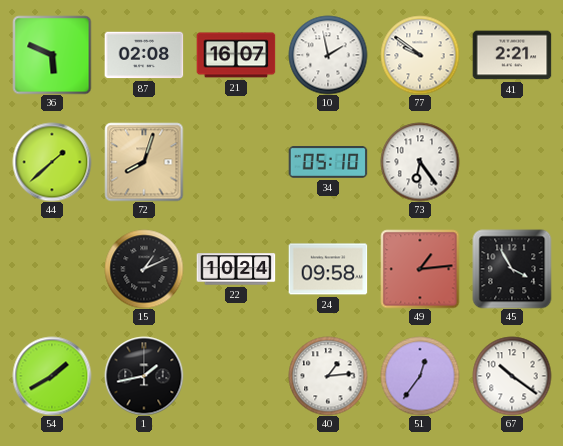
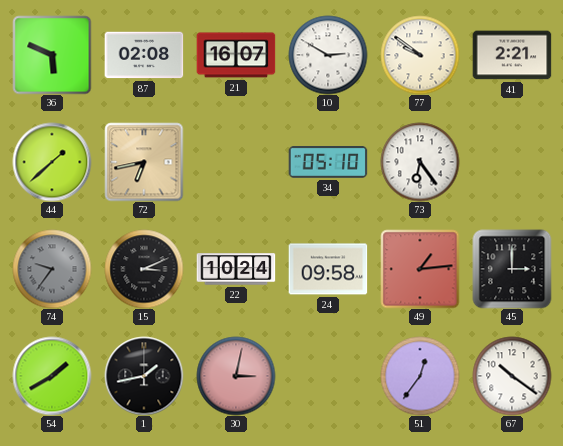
10: 1:58 -> 2:50 (328, 55)
72: 8:03 -> 6:43 (144, 162)
74: none -> 9:36 (52, 269)
15: 1:11 -> 3:11 (144, 269)
45: 3:55 -> 3:00 (512, 269)
30: none -> 3:02 (236, 376)
40: 1:14 -> none (328, 376)
